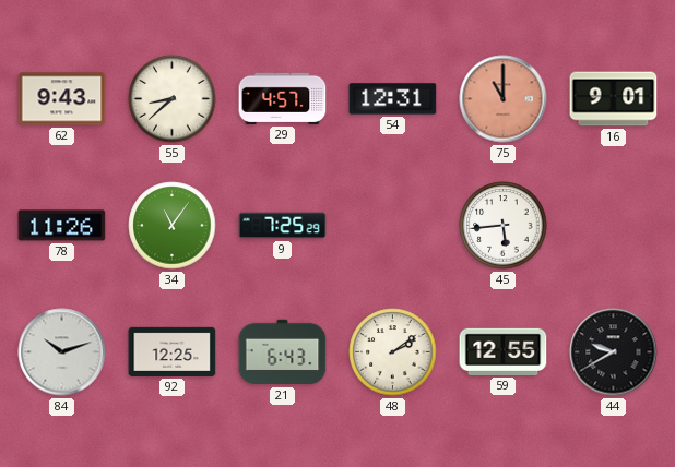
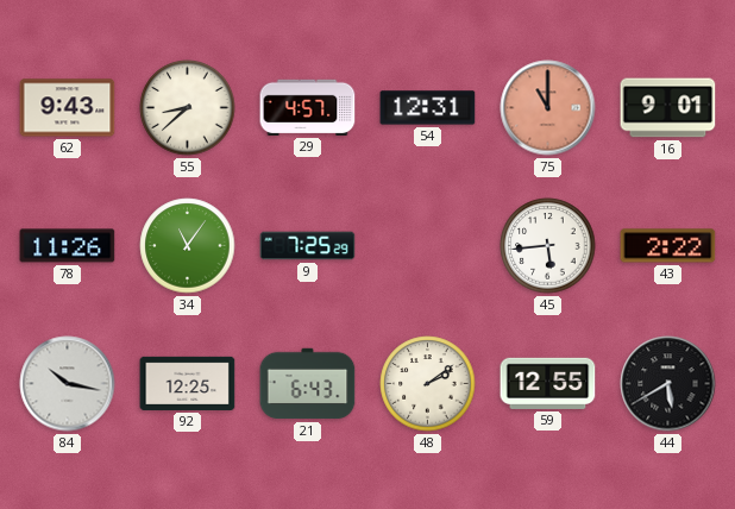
43: none -> 2:22 (668, 246)
84: 10:12 -> 10:17 (68, 384)
44: 9:40 -> 5:40 (668, 384)
